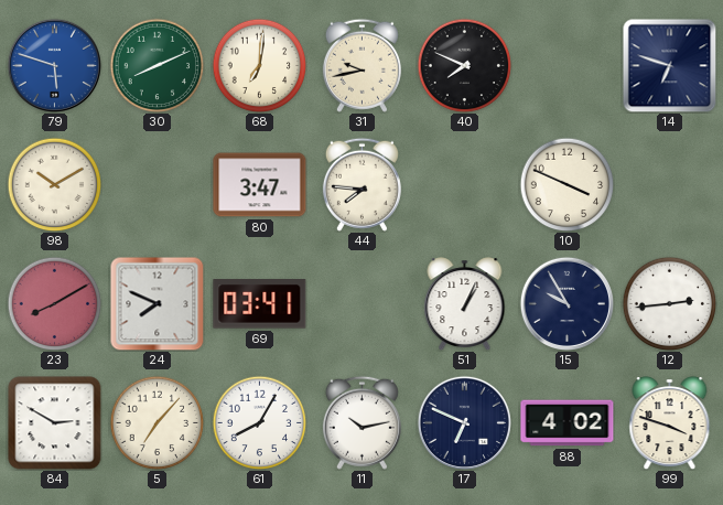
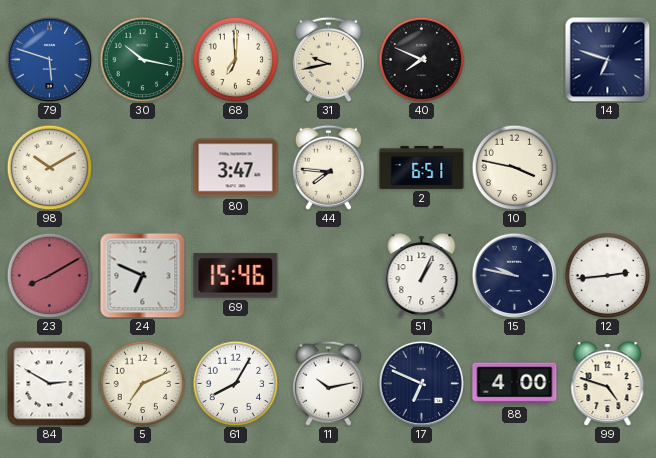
30: 8:11 -> 10:17 (142, 59)
68: 7:01 -> 7:00 (235, 59)
2: none -> 6:51 (422, 167)
10: 3:49 -> 3:47 (514, 167)
24: 7:49 -> 6:49 (142, 275)
69: 03:41 -> 15:46 (236, 276)
15: 9:55 -> 9:47 (514, 275)
5: 7:07 -> 7:11 (142, 383)
88: 4:02 -> 4:00 (515, 384)
99: 3:48 -> 4:48 (608, 384)
